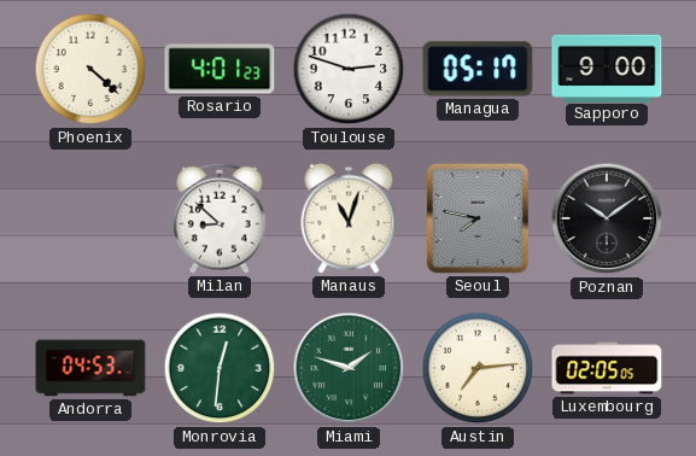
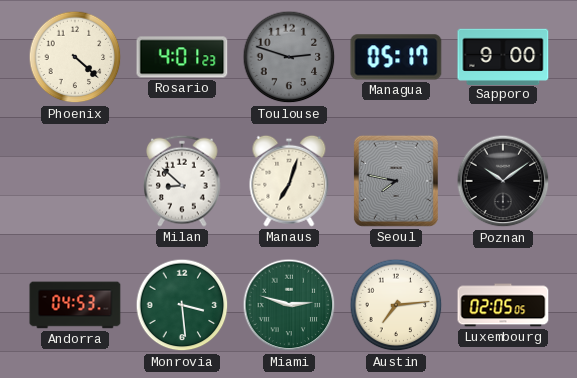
Toulouse dial: white -> grey (289, 57)
Manaus: 11:03 -> 7:03 (289, 181)
Monrovia: 12:31 -> 3:29 (182, 305)
Miami: 1:48 -> 2:48 (289, 305)
